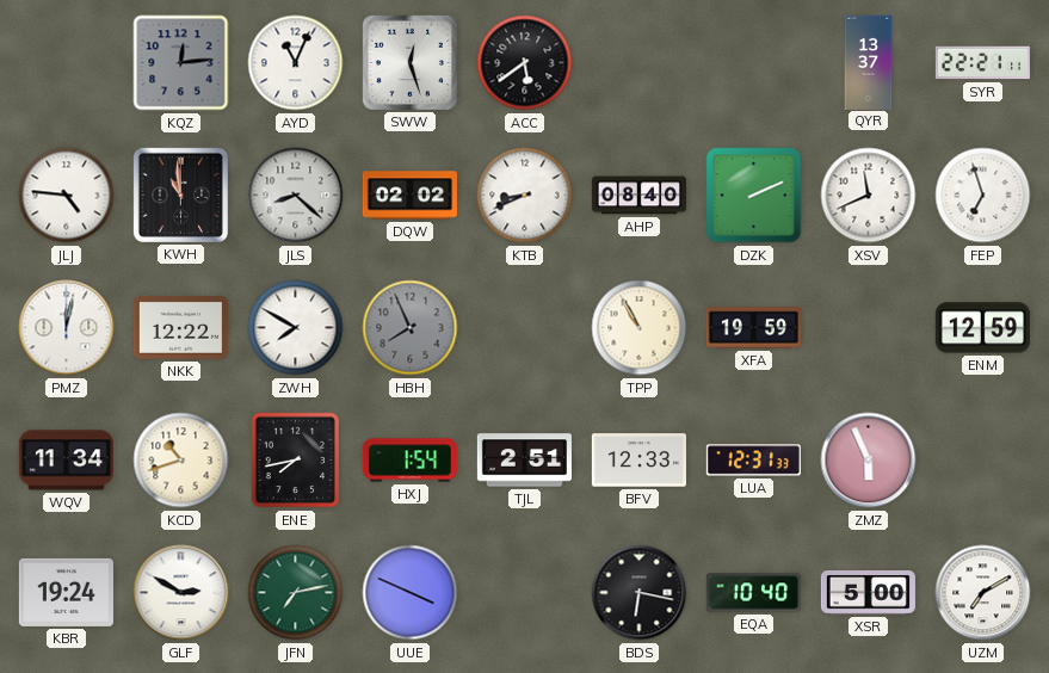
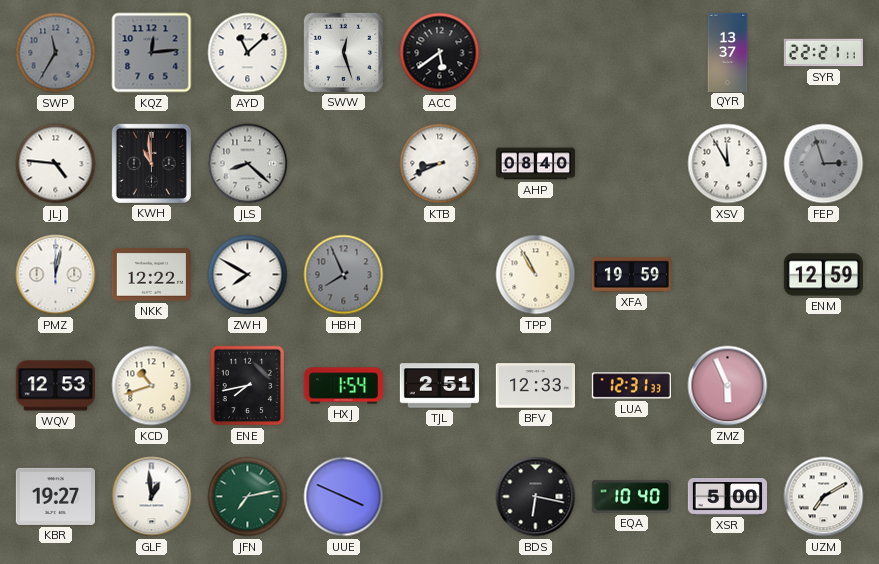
SWP: none -> 11:35 (56, 53)
AYD: 11:04 -> 11:08 (248, 53)
DQW: 02:02 -> none (409, 196)
DZK: 2:11 -> none (754, 196)
XSV: 11:41 -> 11:55 (728, 164)
FEP: 6:57 -> 2:57 (824, 164)
FEP dial: white -> grey (824, 164)
WQV: 11:34 -> 12:53 (55, 386)
KBR: 19:24 -> 19:27 (55, 496)
GLF: 2:50 -> 12:59 (152, 497)
